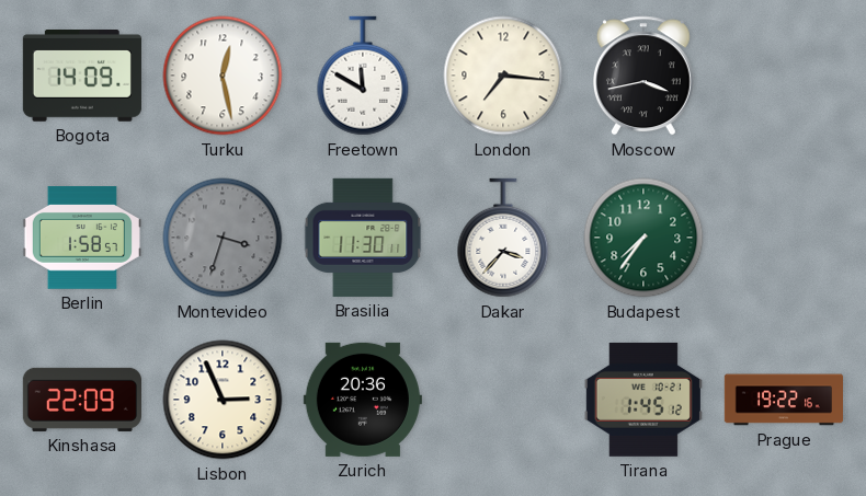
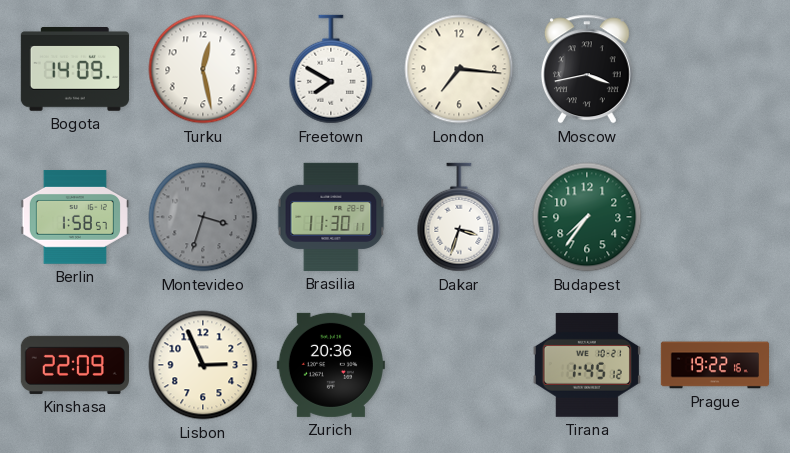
Freetown: 11:50 -> 7:50 (331, 69)
Dakar: 3:37 -> 3:33 (459, 217)
